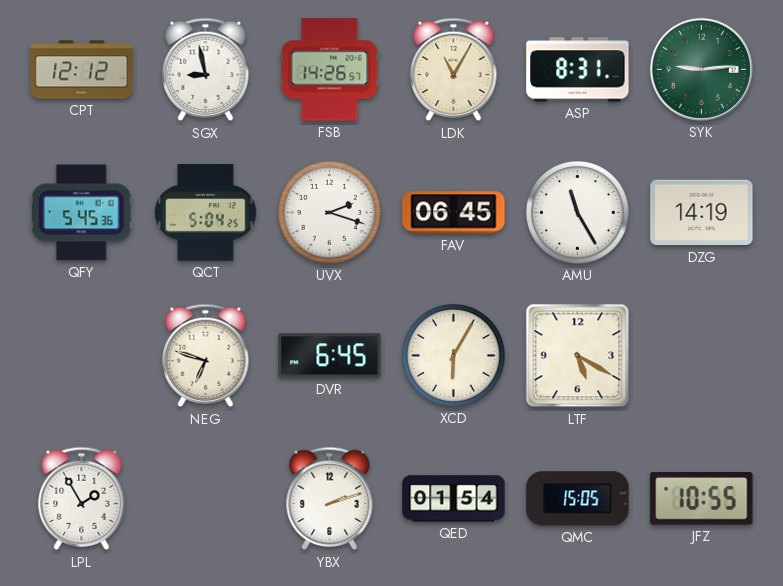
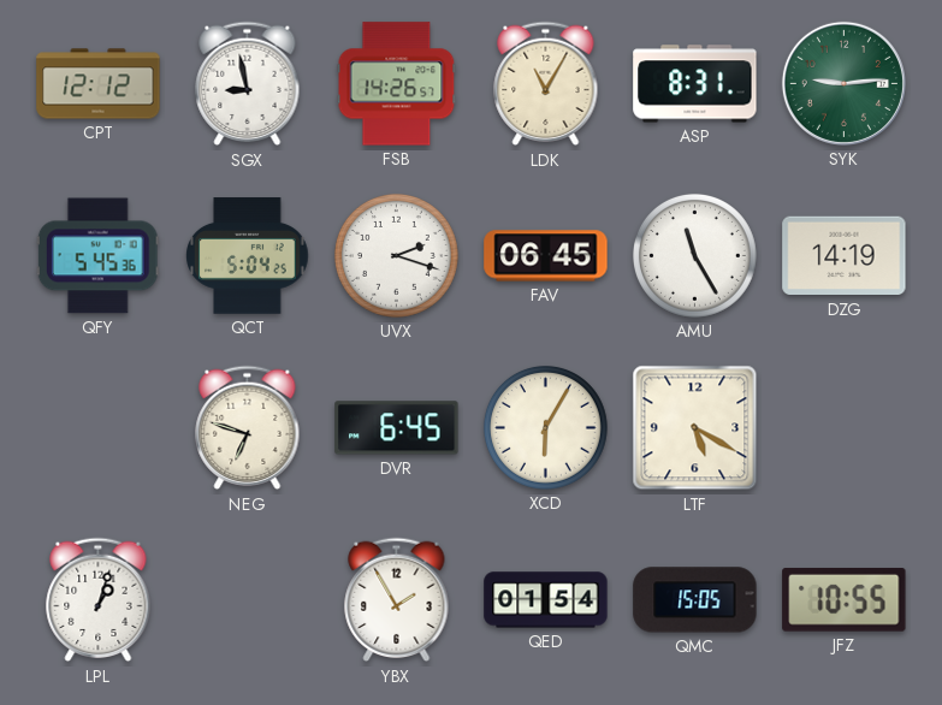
LPL: 1:55 -> 1:03 (99, 600)
YBX: 2:12 -> 1:55 (397, 600)
